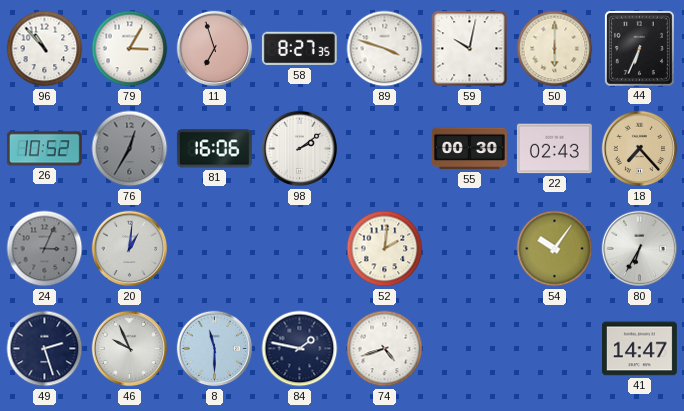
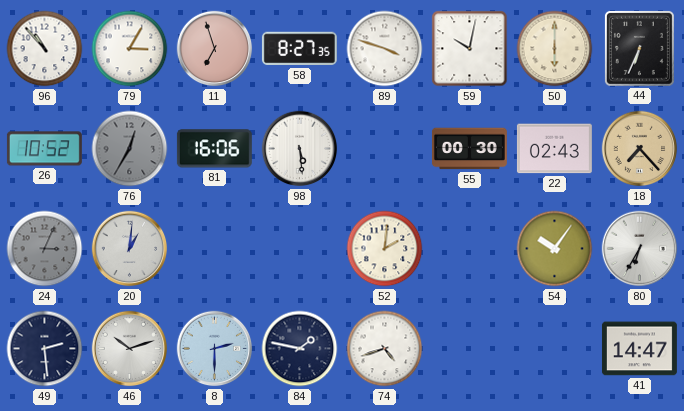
98: 2:09 -> 5:29 (300, 149)
49: 2:27 -> 2:29 (45, 349)
46: 9:56 -> 10:12 (130, 349)
8: 11:30 -> 2:30 (215, 349)
